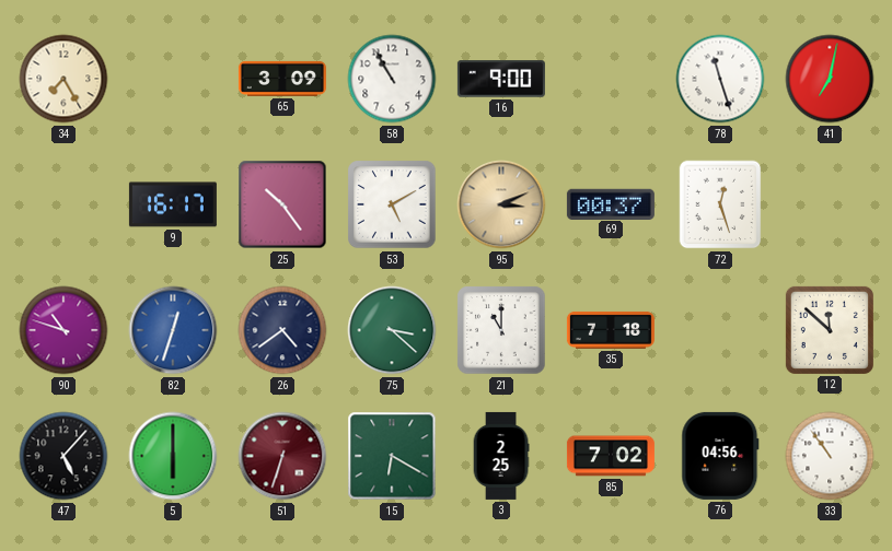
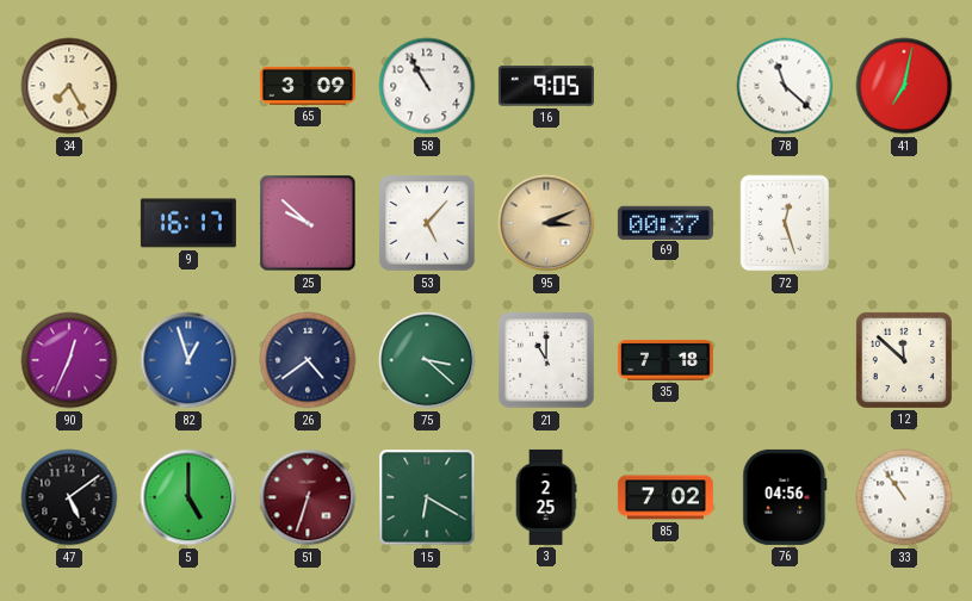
16: 9:00 -> 9:05 (546, 86)
78: 11:27 -> 11:22 (785, 86)
25: 10:24 -> 9:52 (308, 223)
53: 5:10 -> 5:07 (427, 223)
90: 10:48 -> 12:34 (69, 360)
82: 12:33 -> 12:57 (188, 360)
47: 5:07 -> 5:09 (69, 497)
5: 6:00 -> 5:00 (188, 497)
